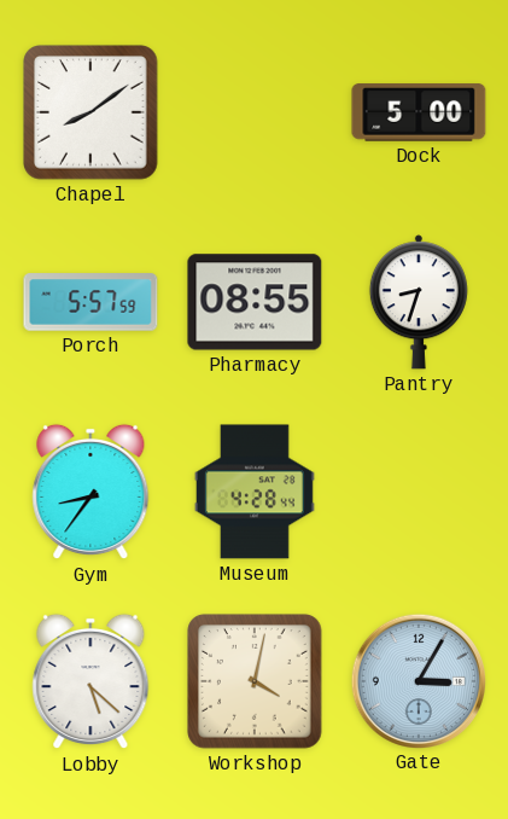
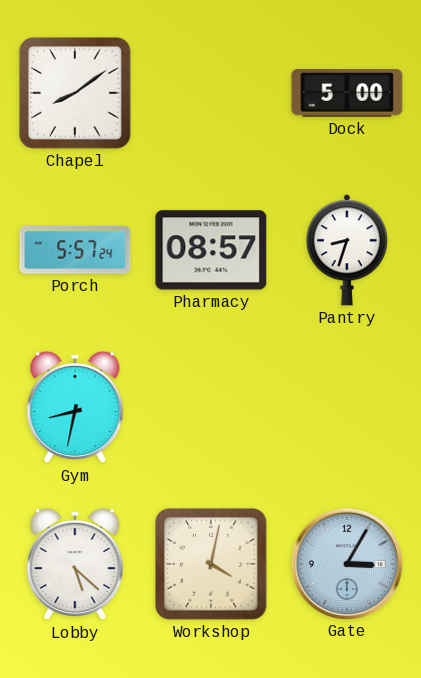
Porch: 5:57:59 -> 5:57:24 (75, 250)
Pharmacy: 08:55 -> 08:57 (211, 250)
Gym: 8:36 -> 8:32 (75, 407)
Museum: 4:28 -> none (255, 492)
